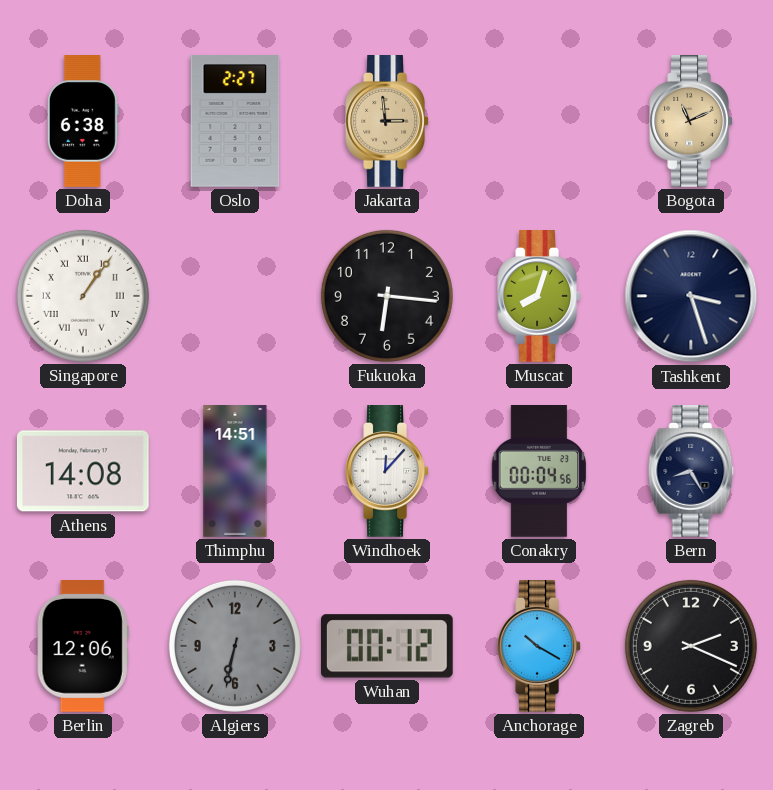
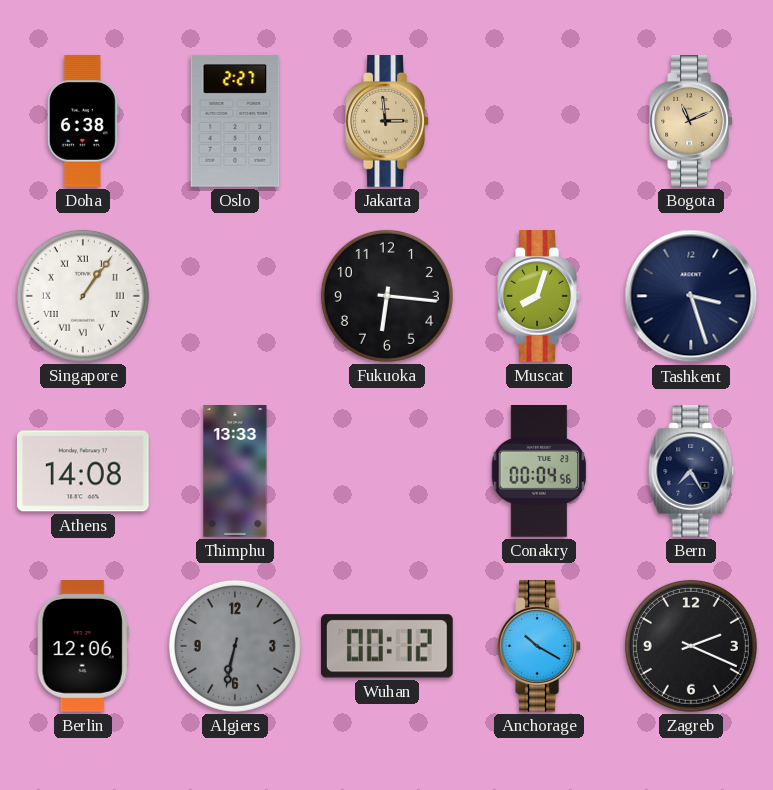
Thimphu: 14:51 -> 13:33 (235, 471)
Windhoek: 12:07 -> none (387, 472)
Bern: 8:25 -> 7:25 (691, 472)
